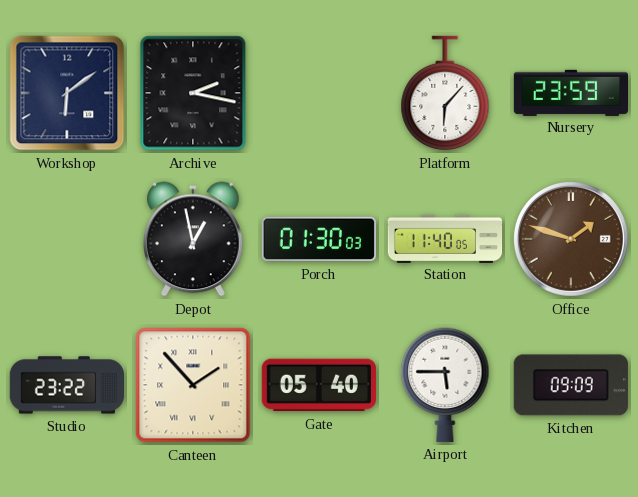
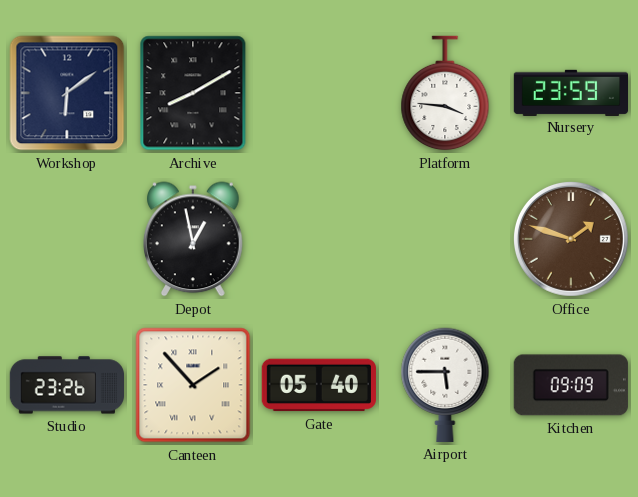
Archive: 2:17 -> 8:10 (193, 93)
Platform: 6:07 -> 3:46 (445, 93)
Porch: 01:30 -> none (319, 239)
Station: 11:40 -> none (445, 238)
Studio: 23:22 -> 23:26 (66, 385)
